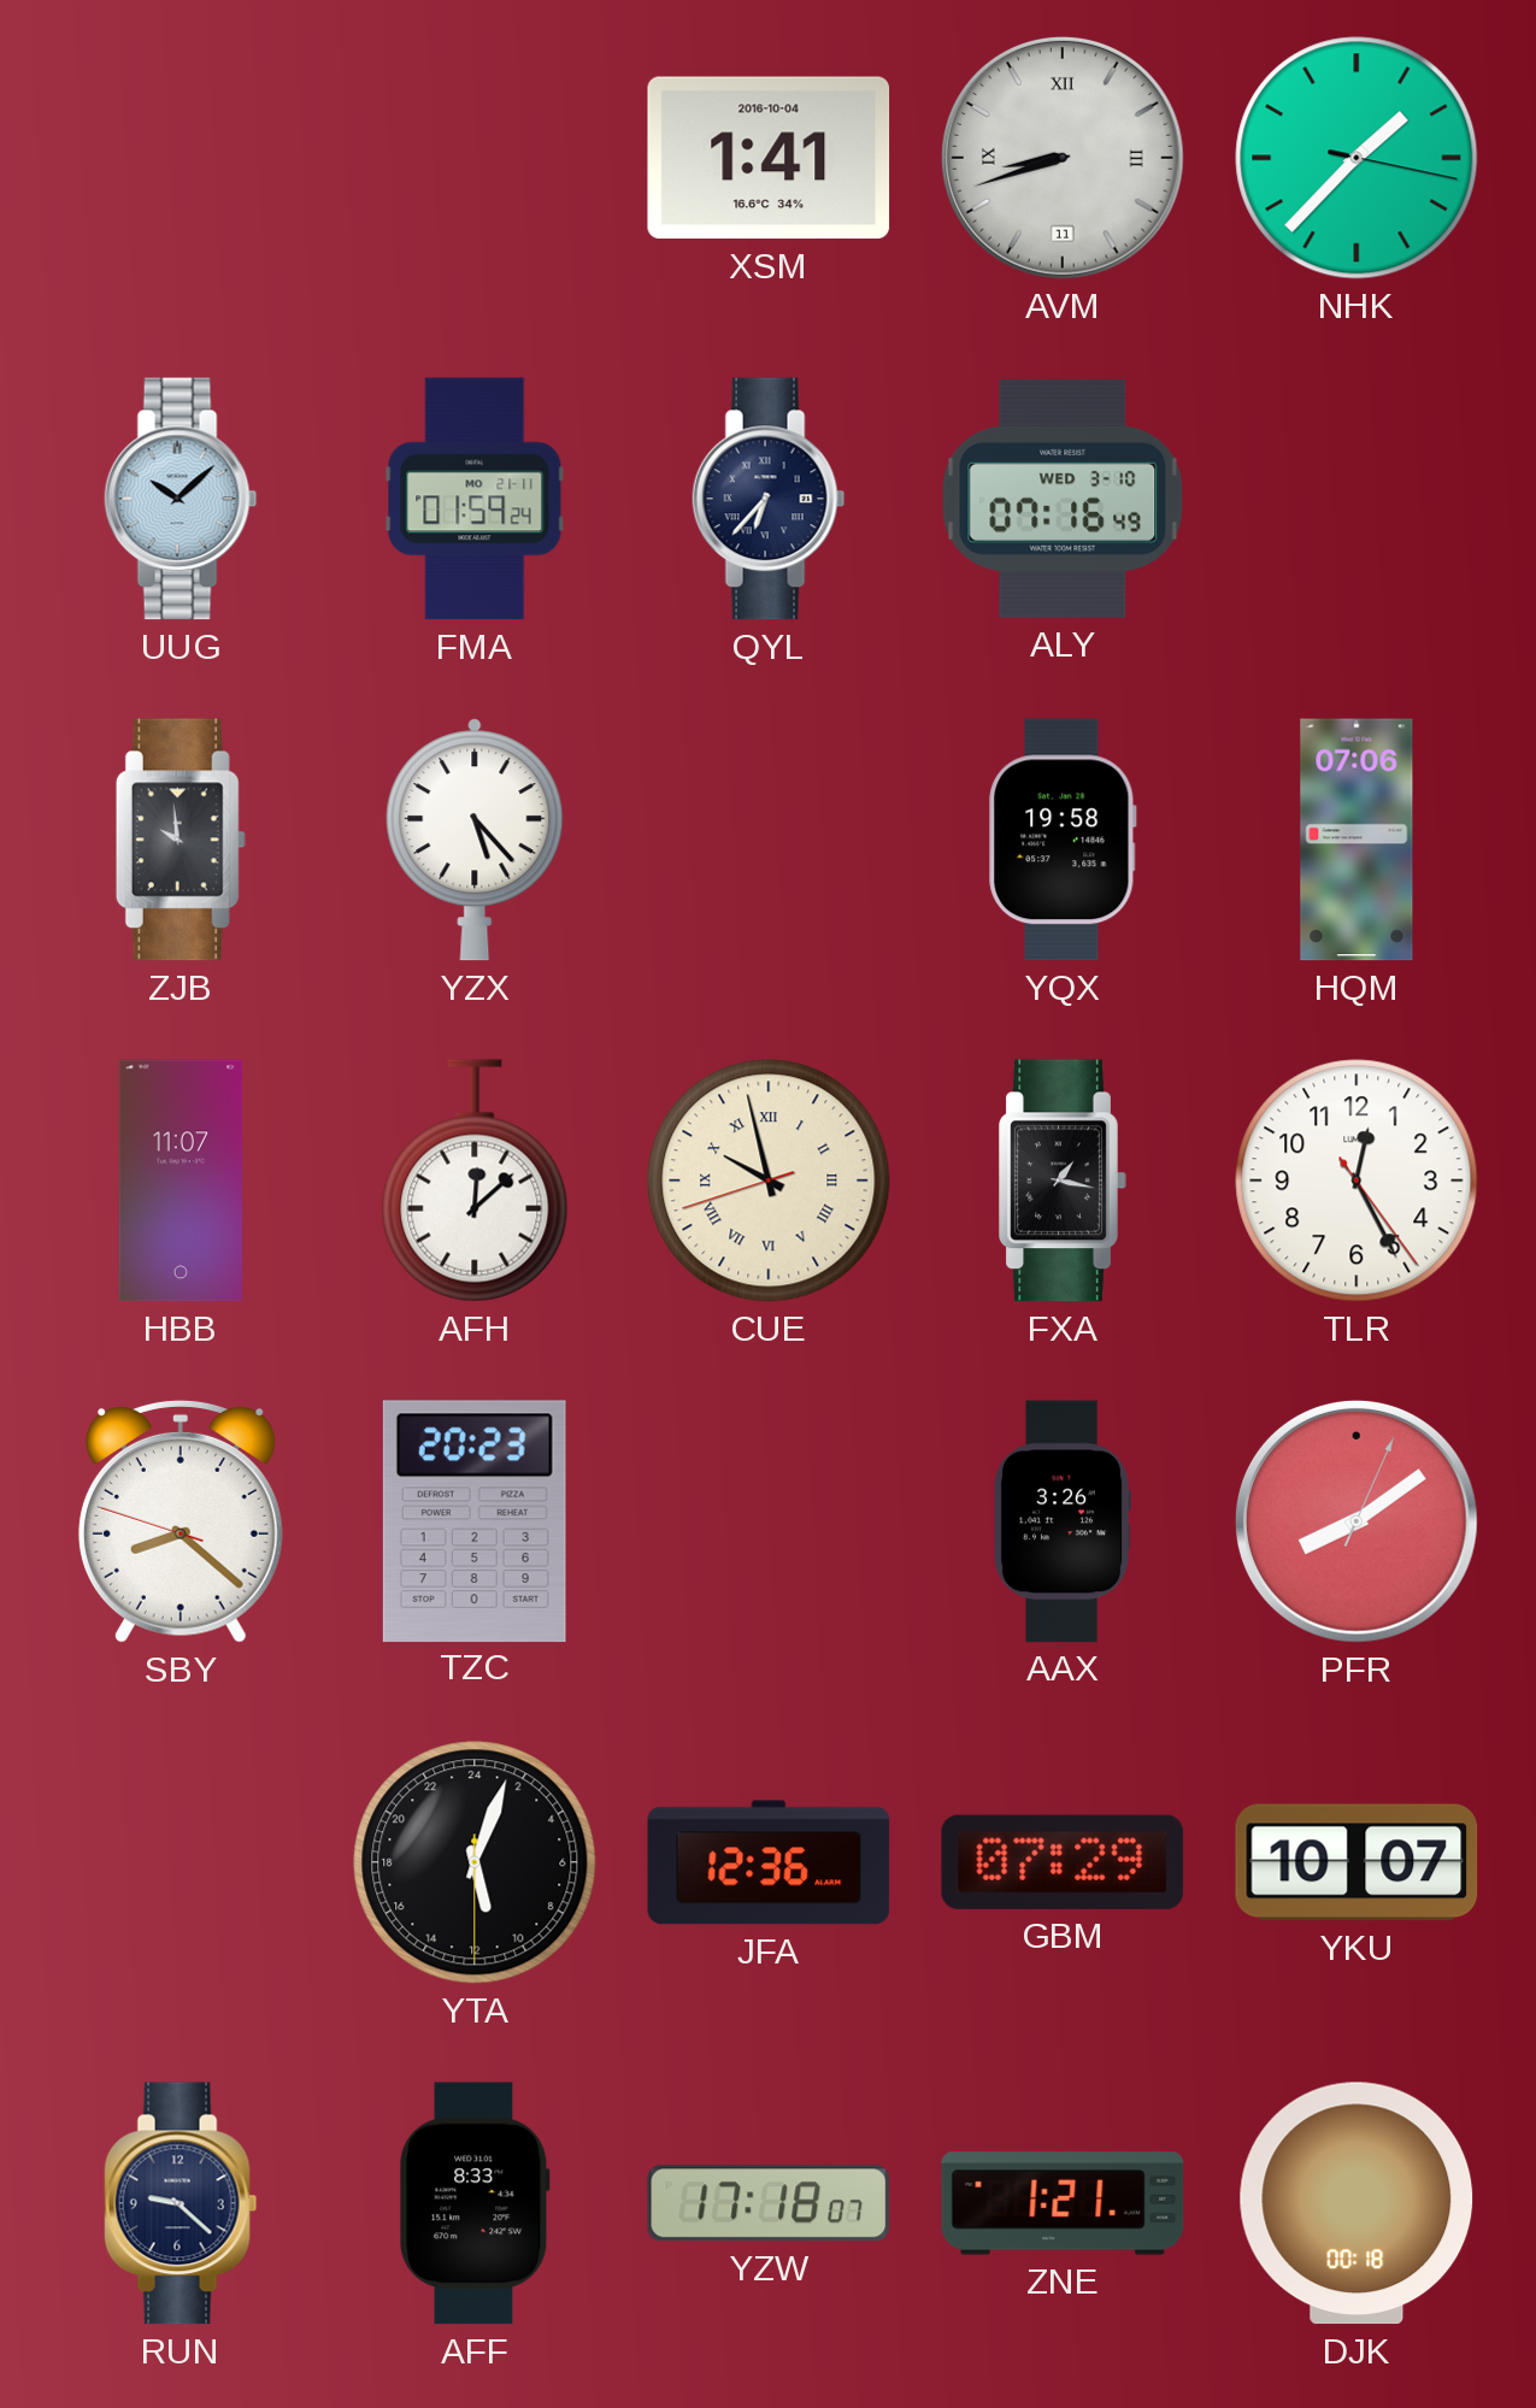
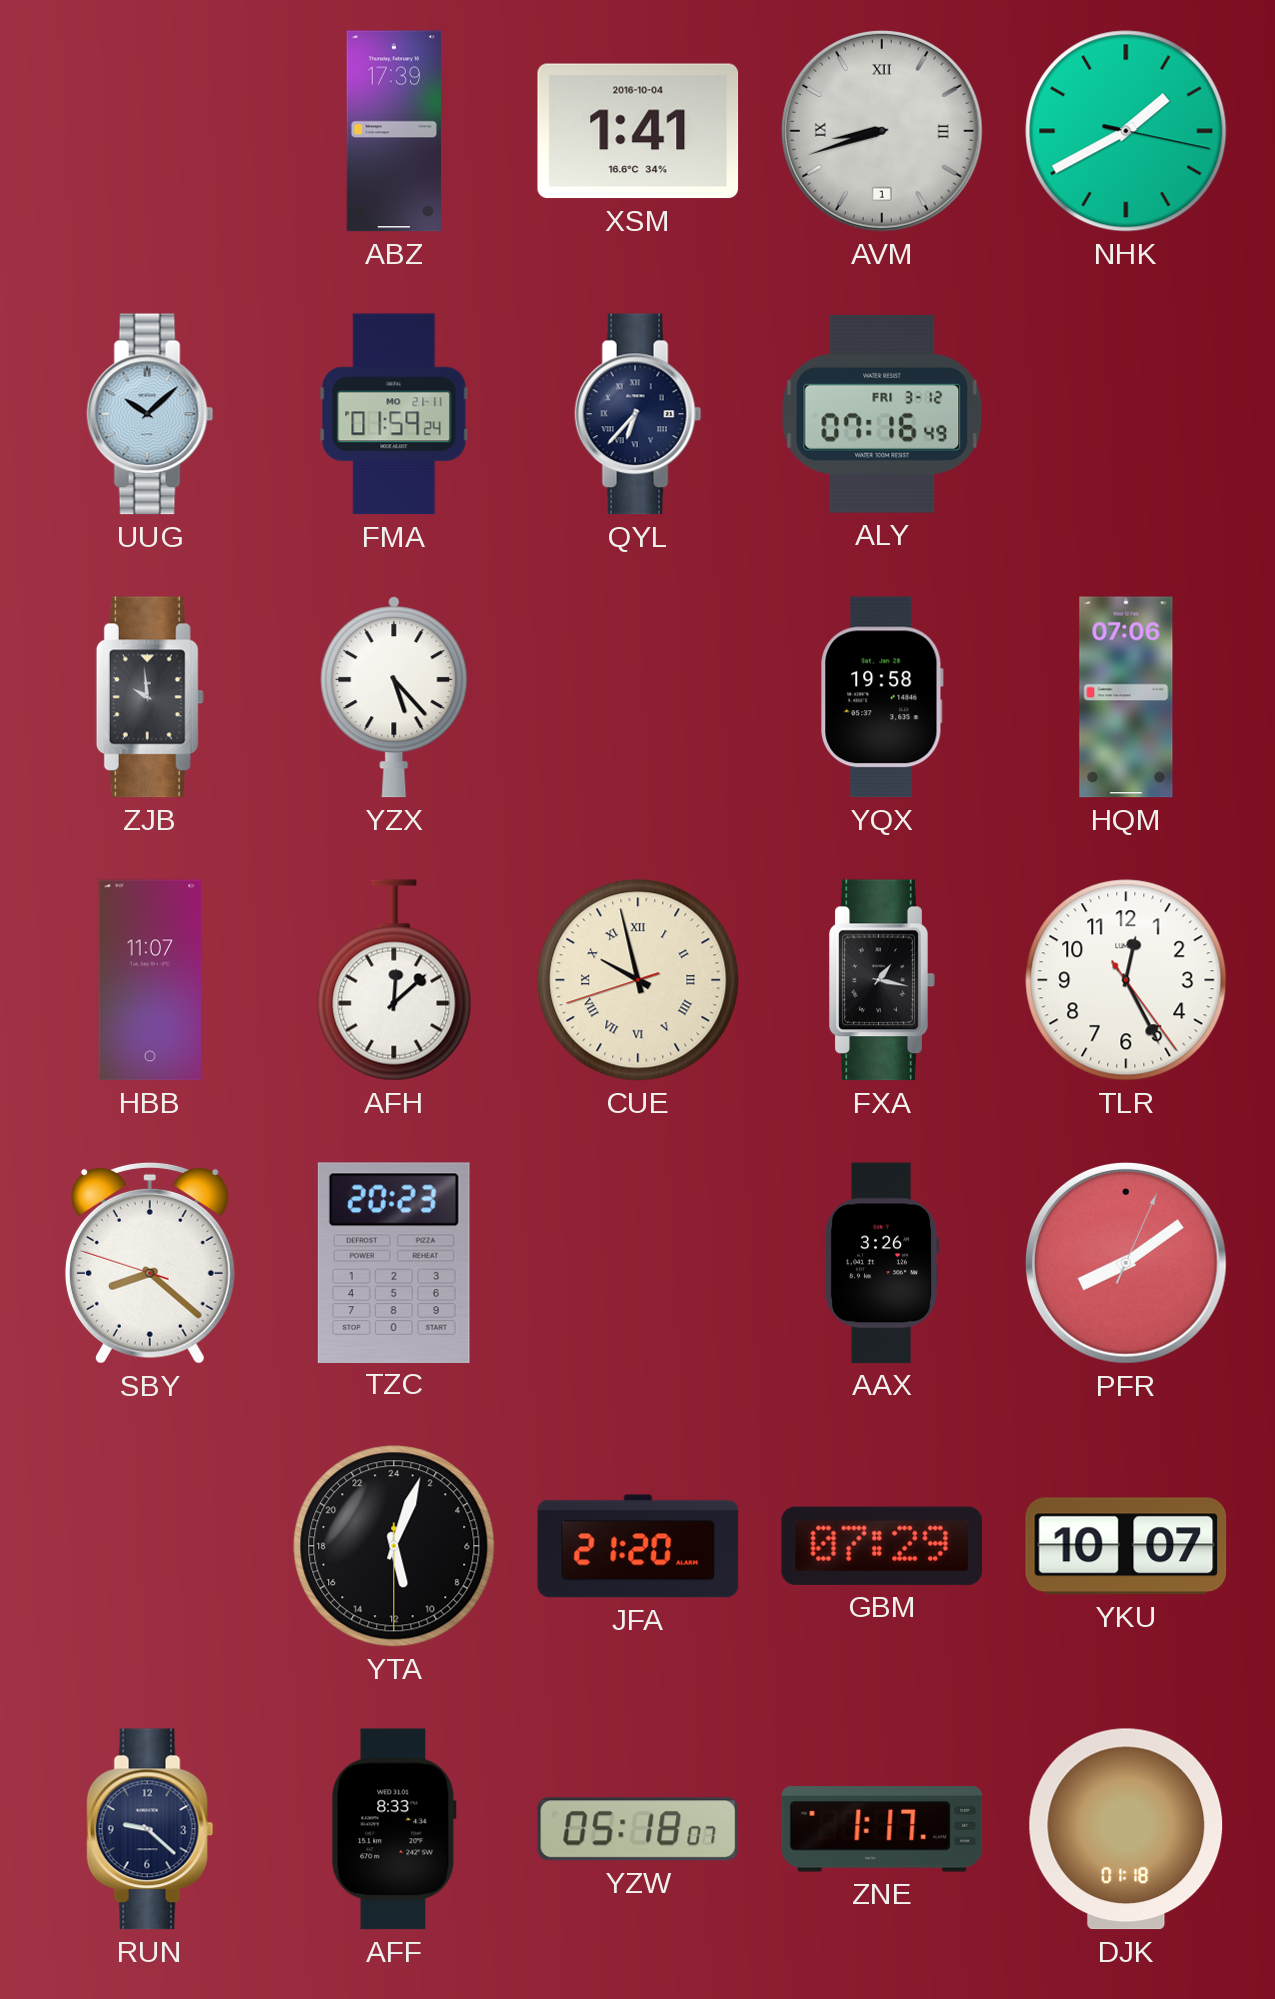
ABZ: none -> 17:39 (393, 131)
AVM date: 11 -> 1 (882, 131)
NHK: 1:37 -> 1:40 (1126, 131)
ALY date: WED 3-10 -> FRI 3-12 (882, 414)
JFA: 12:36 -> 21:20 (638, 1546)
YZW: 17:18 -> 05:18 (638, 1829)
ZNE: 1:21 -> 1:17 (882, 1829)
DJK: 00:18 -> 01:18 (1126, 1829)
